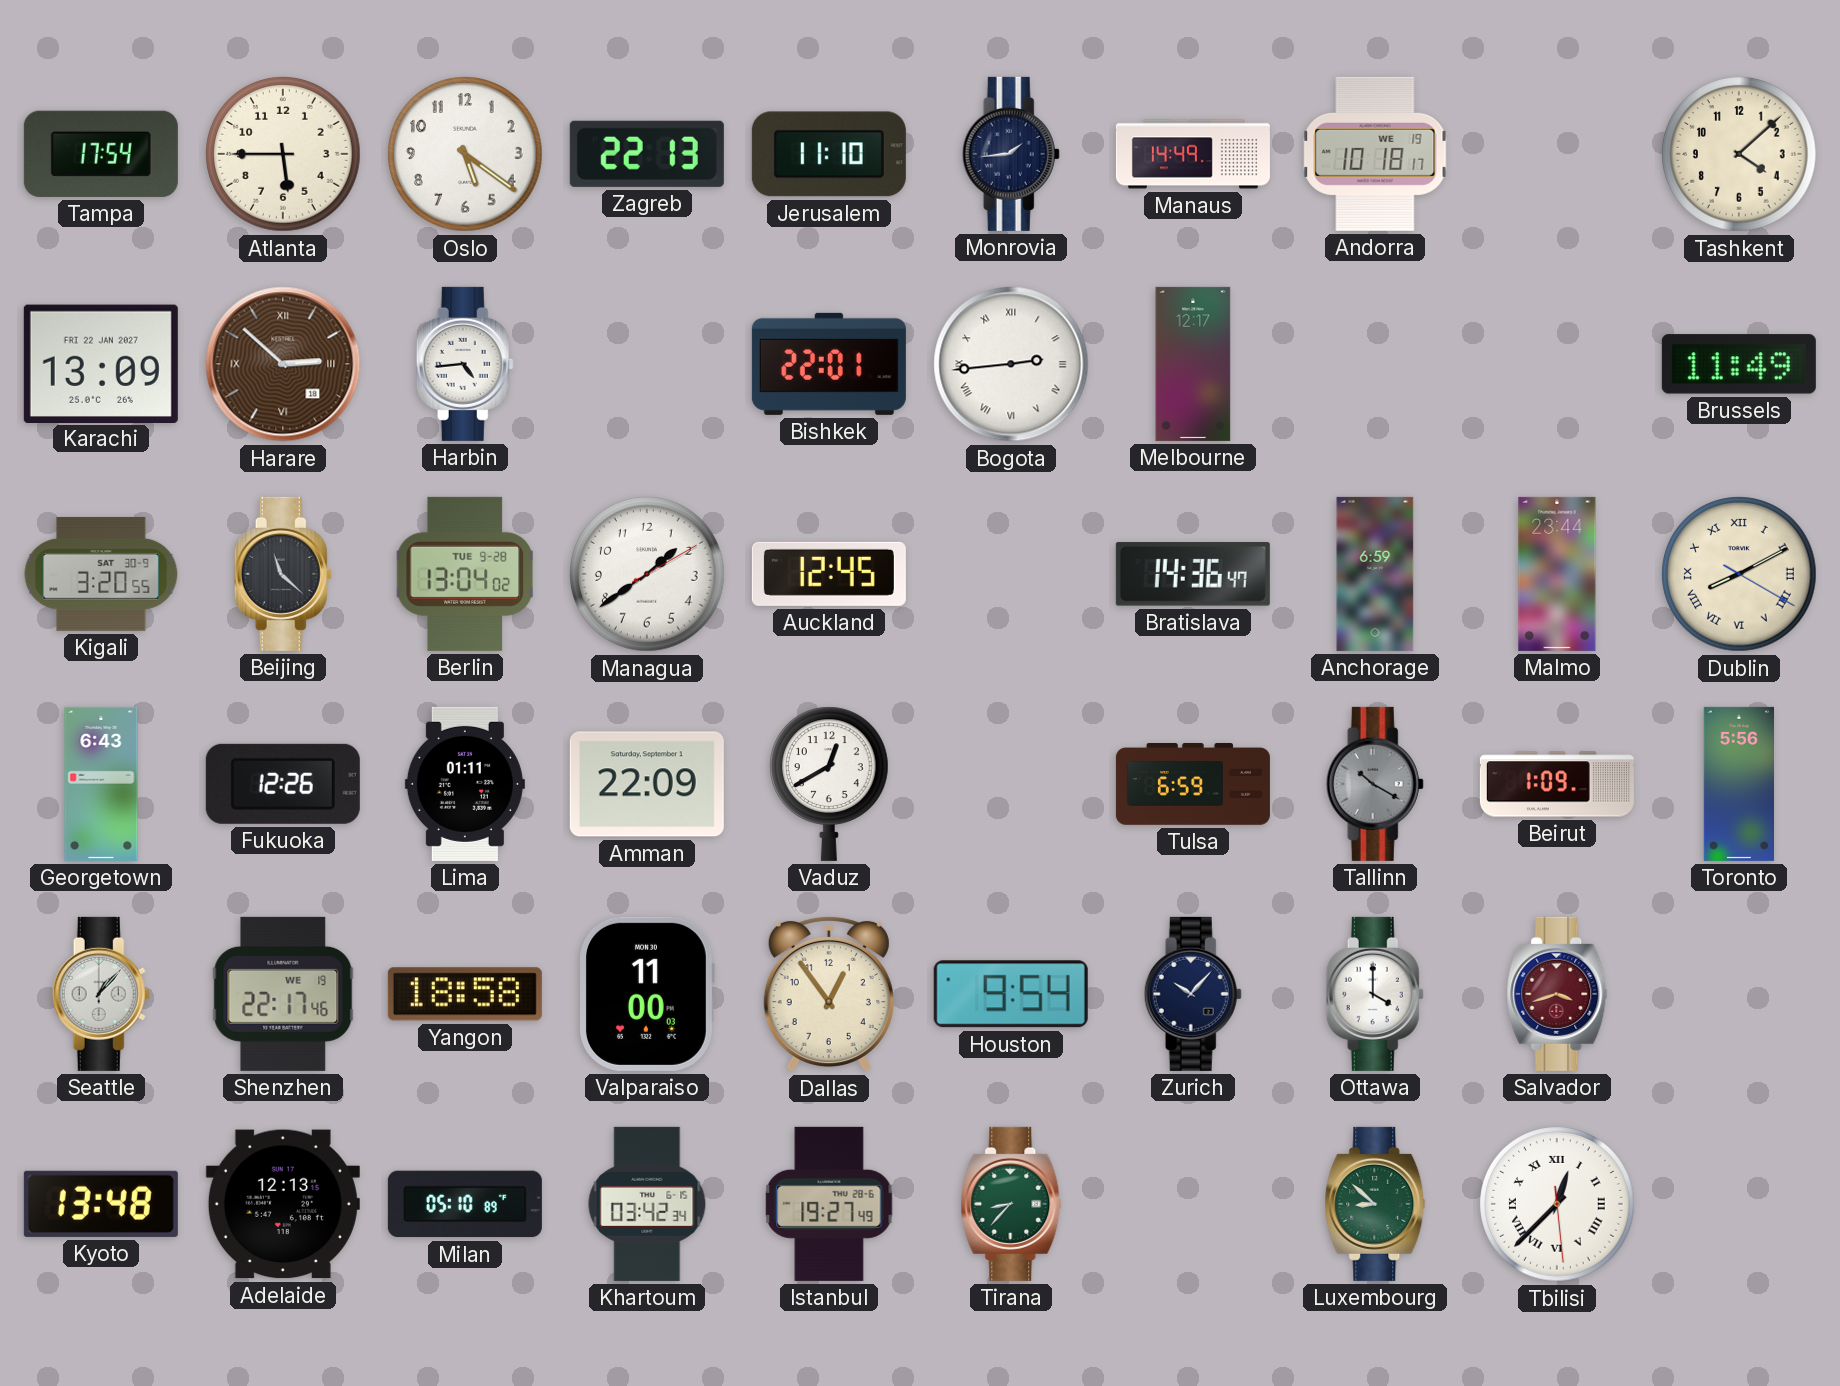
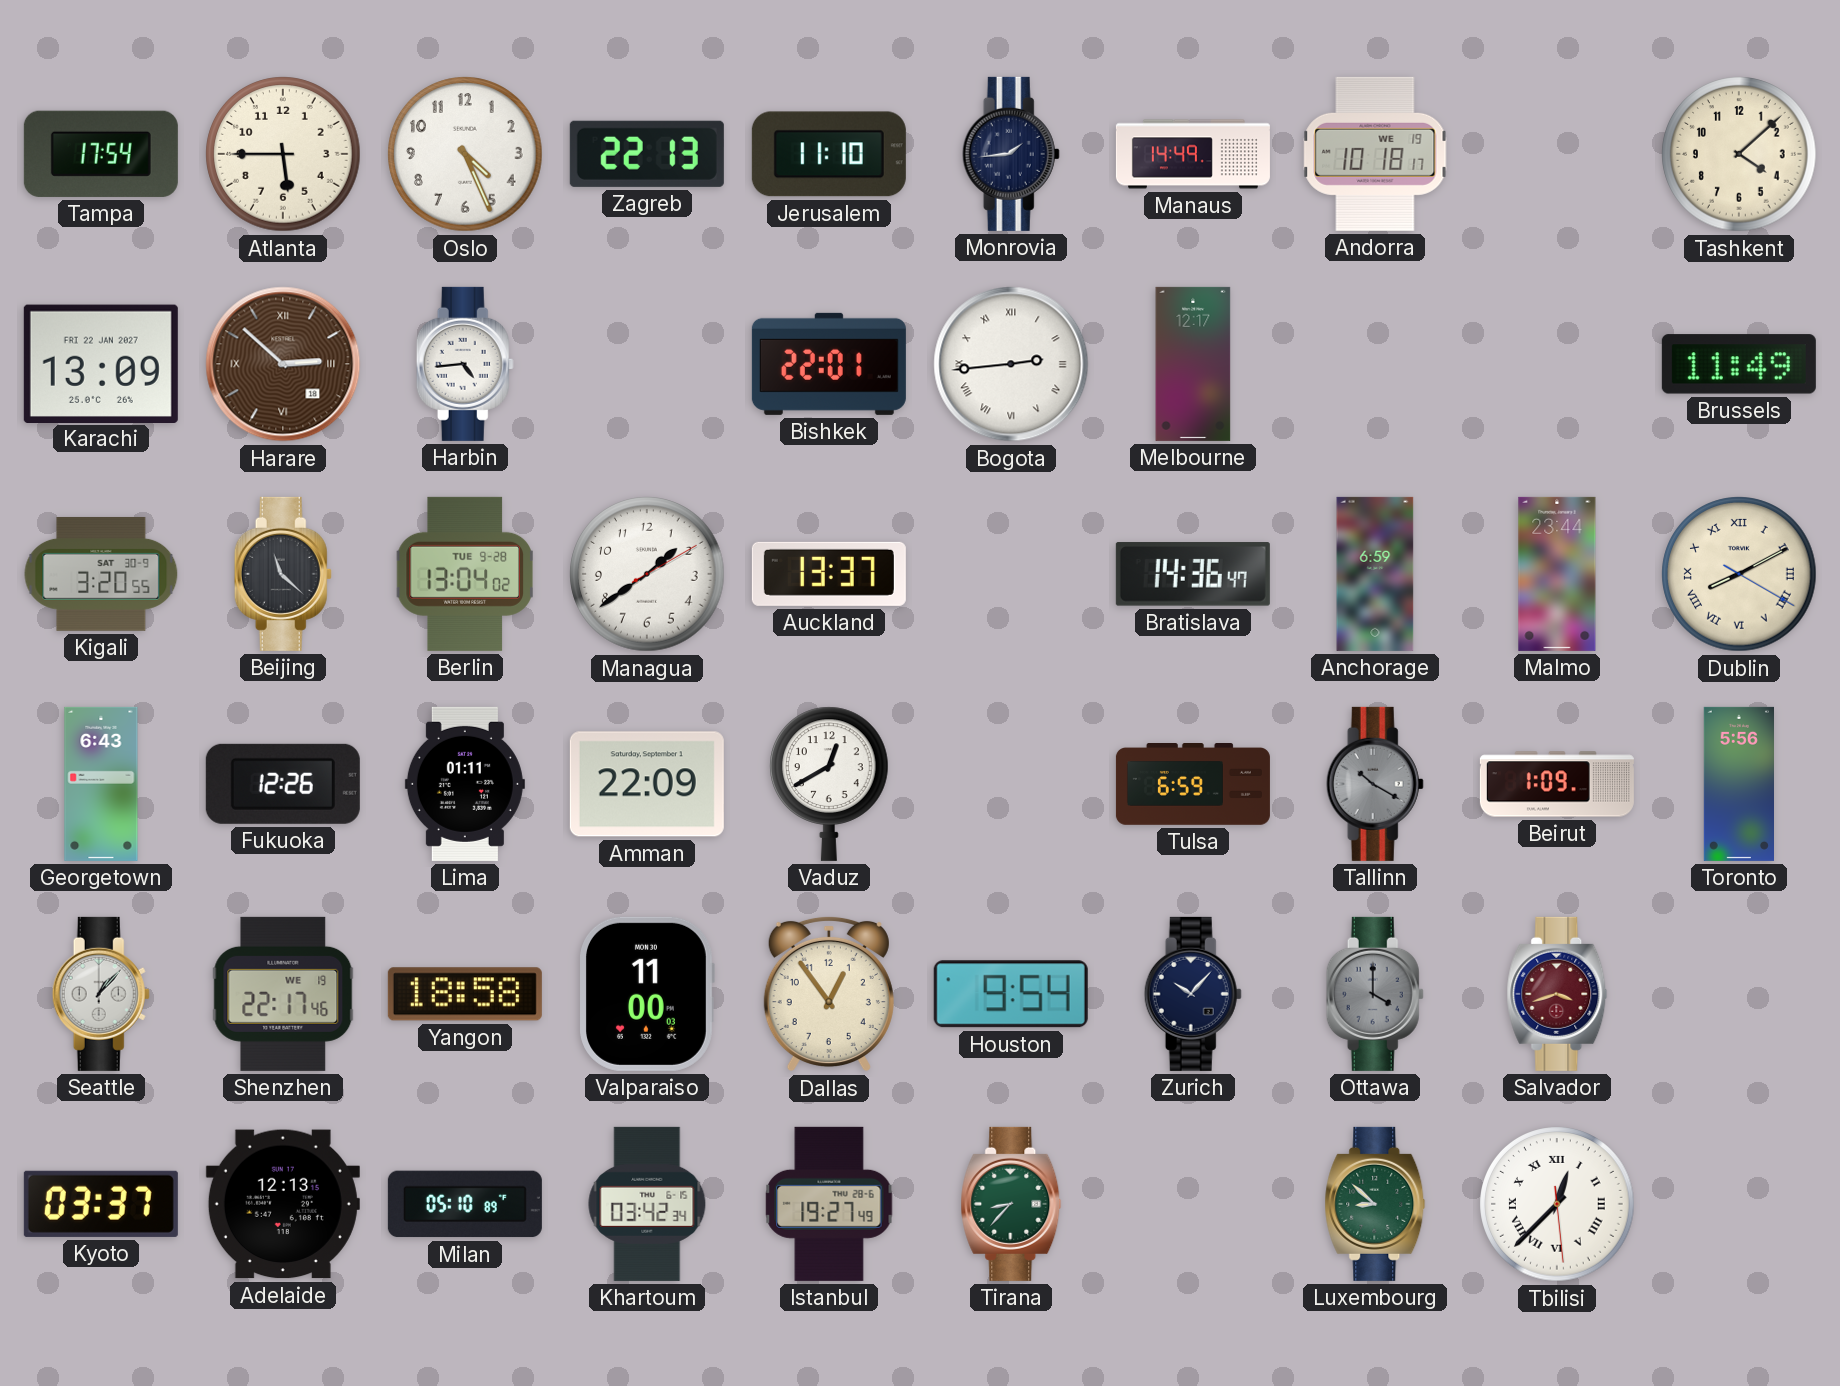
Oslo: 5:21 -> 4:26 (465, 154)
Auckland: 12:45 -> 13:37 (829, 574)
Ottawa dial: white -> grey (1375, 994)
Kyoto: 13:48 -> 03:37 (101, 1204)
